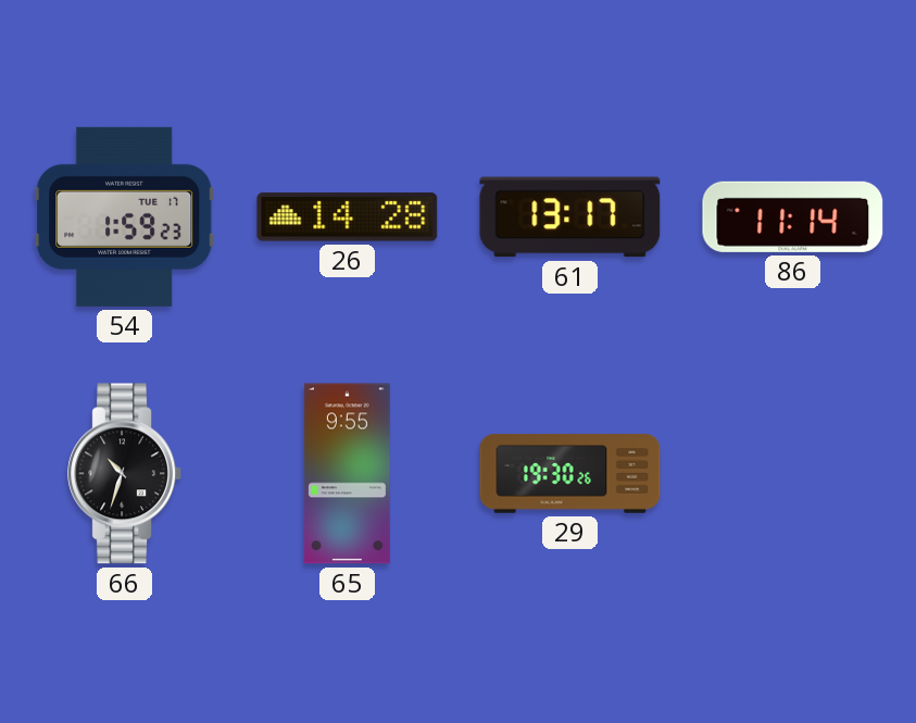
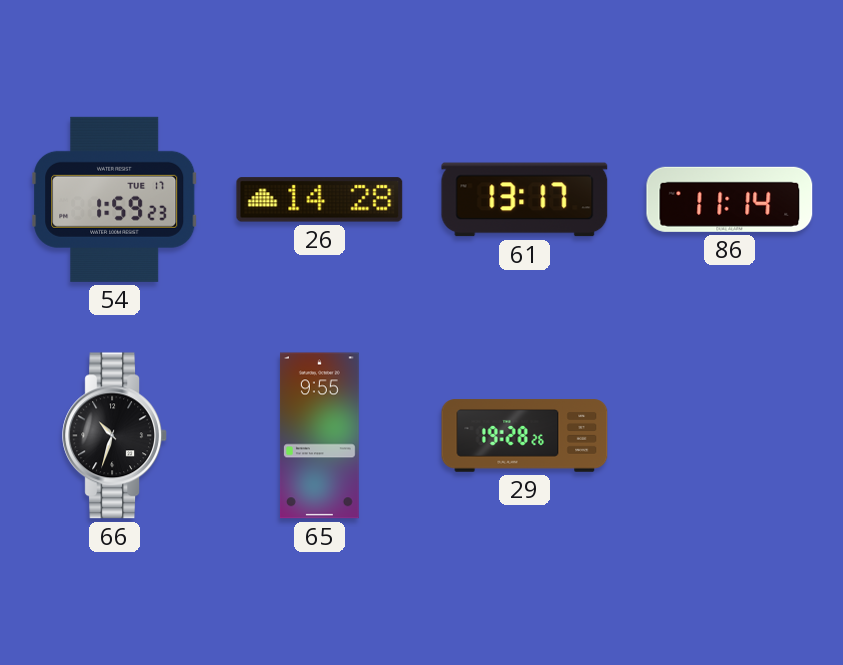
29: 19:30 -> 19:28 (525, 436)
